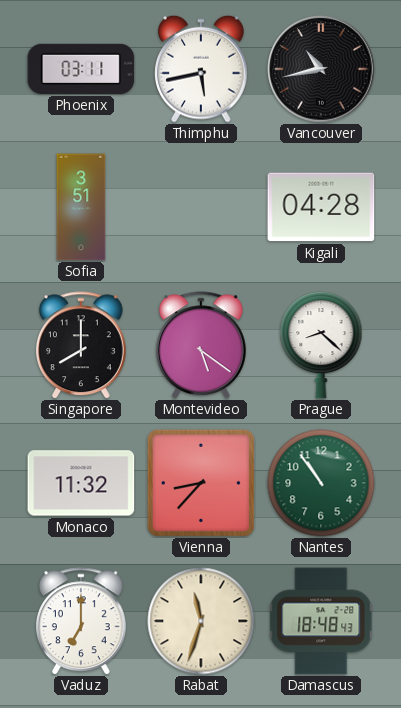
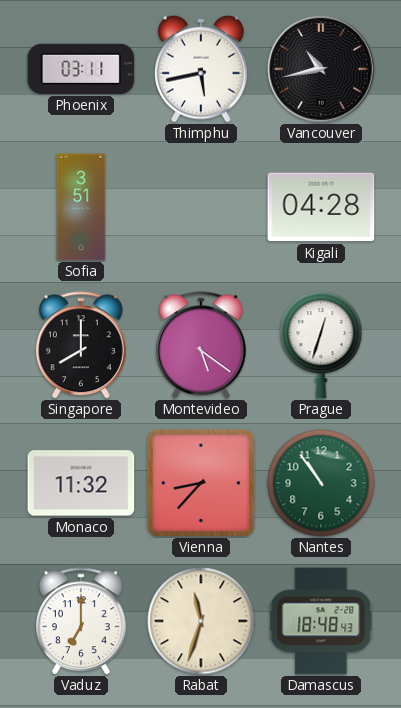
Prague: 8:22 -> 12:33 (321, 345)
